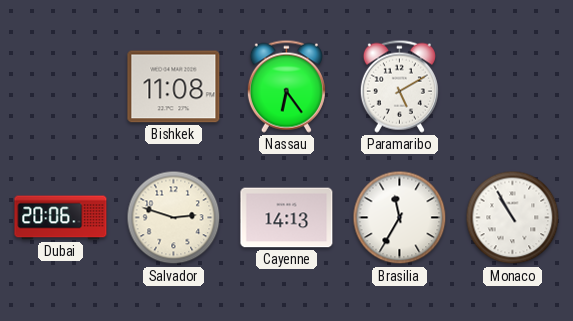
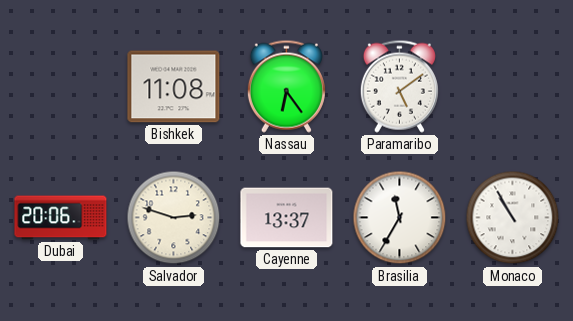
Paramaribo: 5:10 -> 5:09 (399, 86)
Cayenne: 14:13 -> 13:37 (287, 218)
